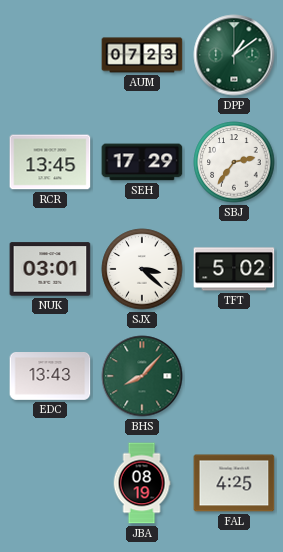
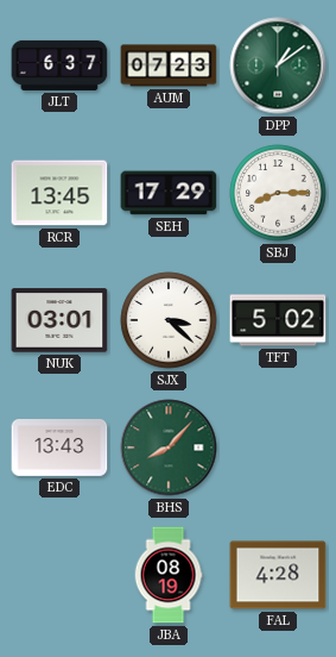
JLT: none -> 6:37 (59, 65)
SBJ: 2:36 -> 8:15 (278, 193)
FAL: 4:25 -> 4:28 (278, 575)
